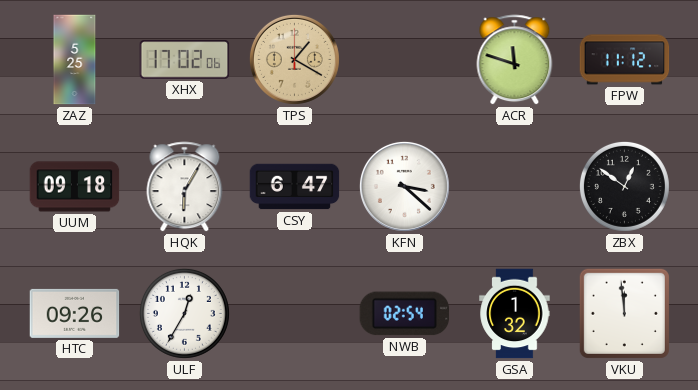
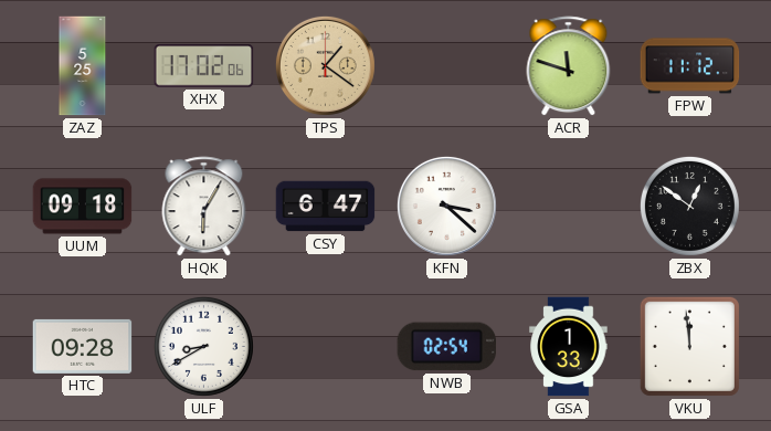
TPS: 1:20 -> 1:21 (325, 65)
HTC: 09:26 -> 09:28 (83, 346)
ULF: 12:35 -> 8:40 (203, 346)
GSA: 1:32 -> 1:33 (569, 347)
